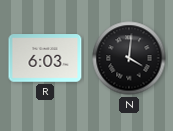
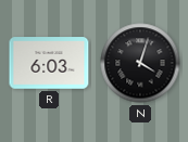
N: 4:01 -> 4:03 (140, 63)
